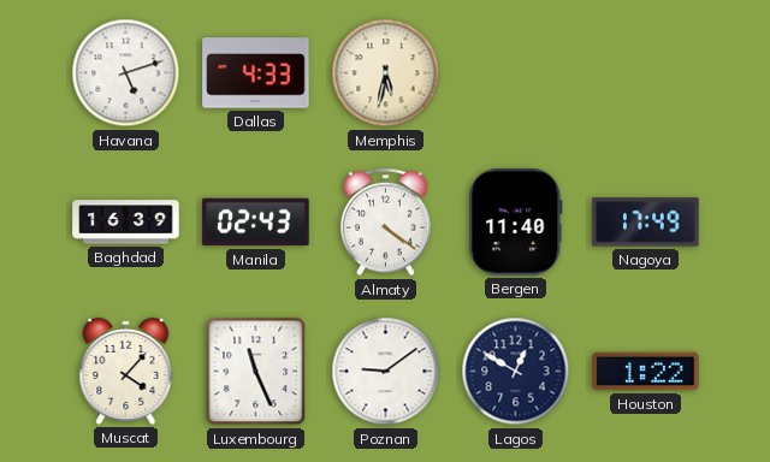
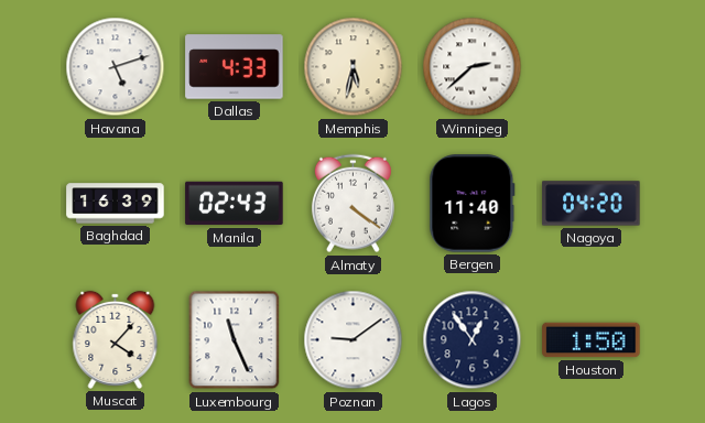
Winnipeg: none -> 2:38 (473, 67)
Nagoya: 17:49 -> 04:20 (592, 204)
Lagos: 12:50 -> 12:54 (473, 340)
Houston: 1:22 -> 1:50 (592, 340)
